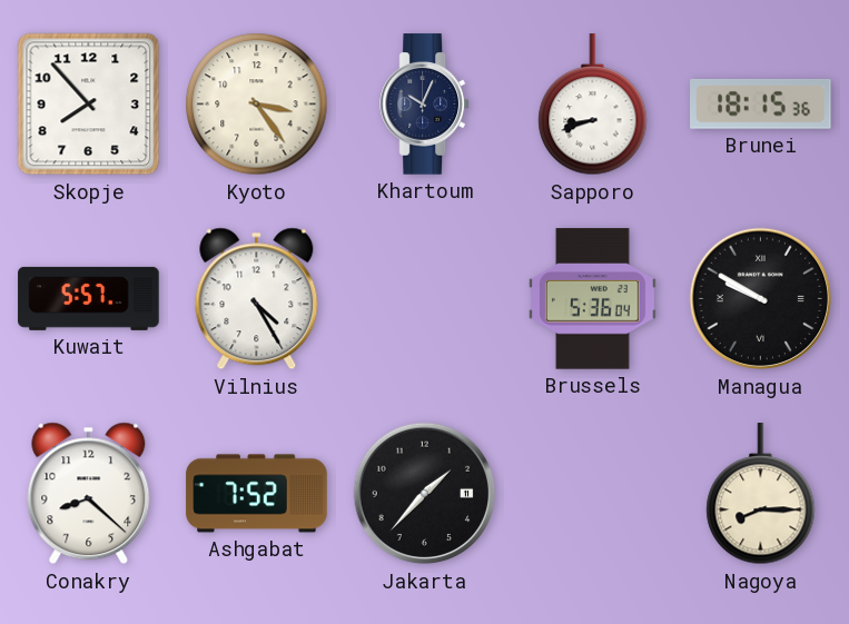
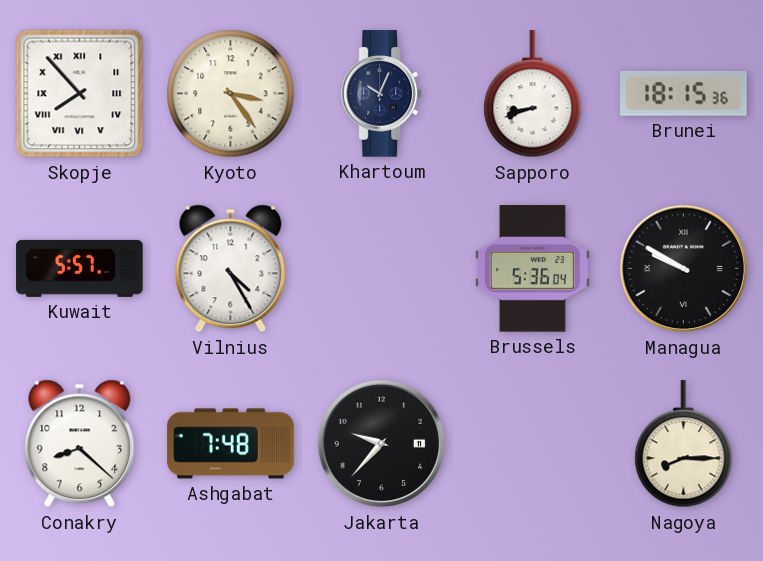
Skopje numerals: Arabic -> Roman (80, 94)
Ashgabat: 7:52 -> 7:48 (231, 444)
Jakarta: 1:37 -> 9:37 (382, 444)
